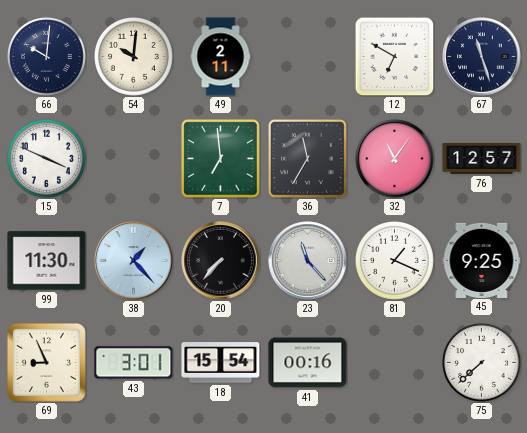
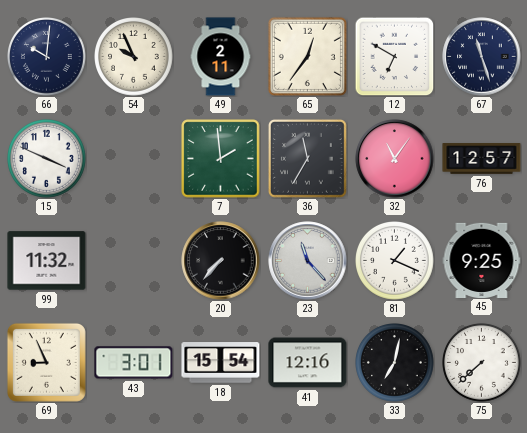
54: 10:01 -> 9:56 (134, 57)
65: none -> 12:36 (307, 56)
7: 6:59 -> 1:59 (221, 159)
99: 11:30 -> 11:32 (47, 261)
38: 1:23 -> none (134, 261)
41: 00:16 -> 12:16 (308, 363)
33: none -> 7:02 (395, 363)
